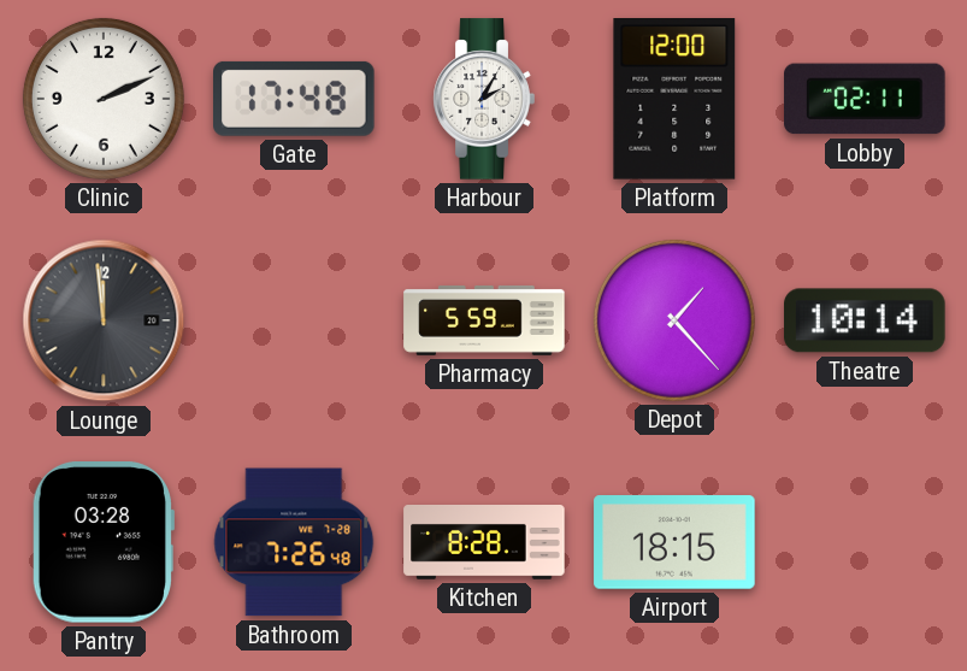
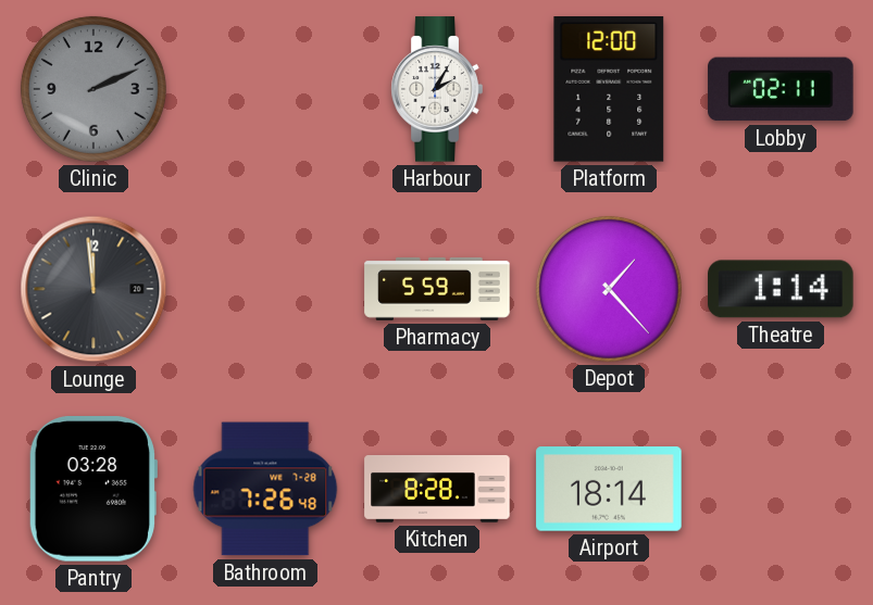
Clinic dial: white -> grey (93, 89)
Gate: 17:48 -> none (295, 99)
Theatre: 10:14 -> 1:14 (781, 289)
Airport: 18:15 -> 18:14 (609, 489)
